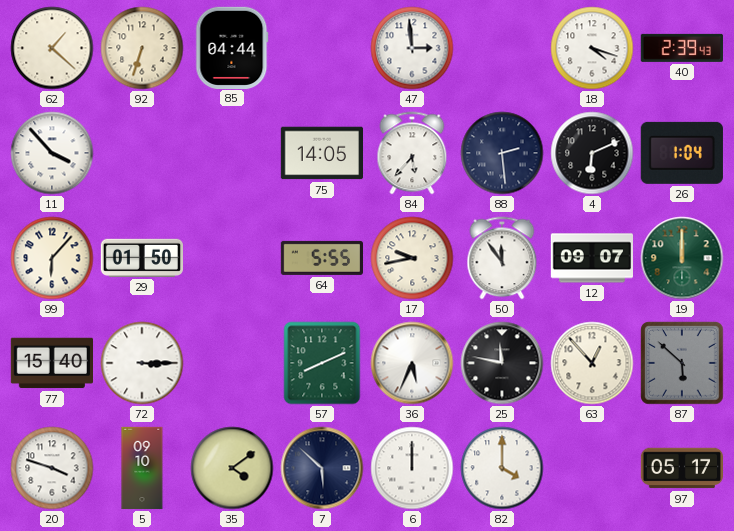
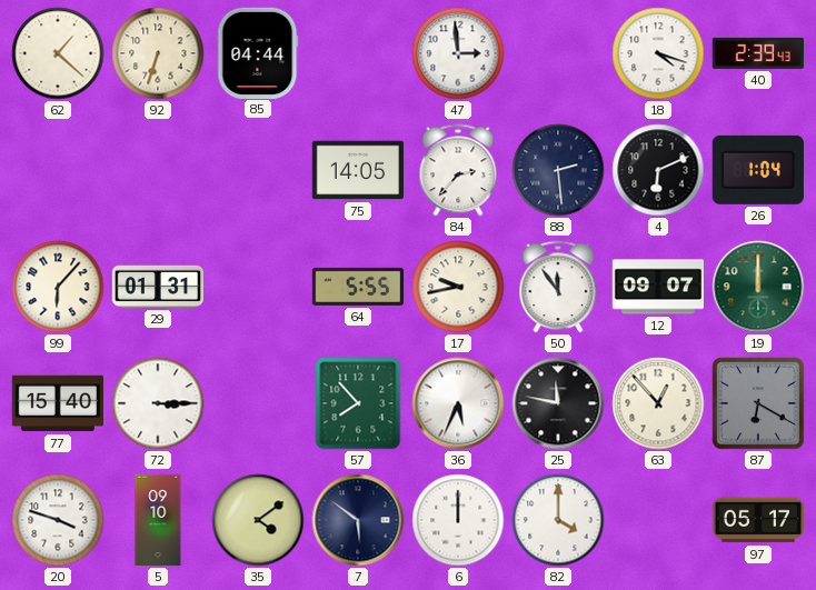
11: 3:53 -> none (52, 153)
84: 5:37 -> 2:37 (458, 170)
29: 01:50 -> 01:31 (157, 287)
57: 8:11 -> 7:53 (358, 403)
87: 5:52 -> 6:20 (758, 403)
7: 5:52 -> 5:51 (358, 520)
